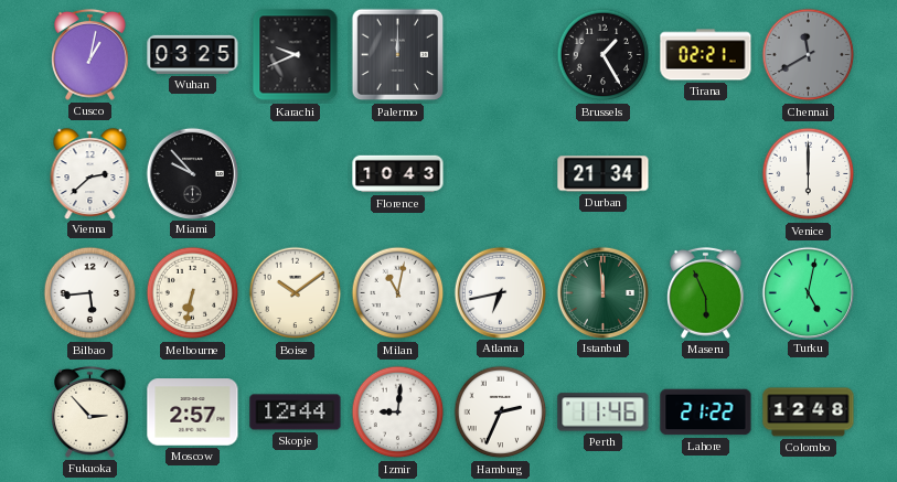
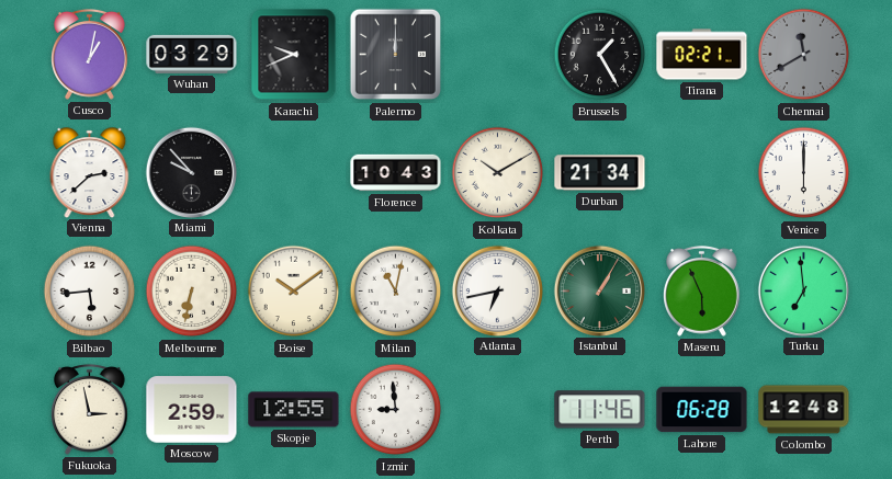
Wuhan: 03:25 -> 03:29 (192, 54)
Kolkata: none -> 10:10 (498, 173)
Istanbul: 11:59 -> 1:05 (599, 290)
Turku: 5:02 -> 6:59 (803, 290)
Fukuoka: 2:53 -> 2:58 (90, 409)
Moscow: 2:57 -> 2:59 (192, 410)
Skopje: 12:44 -> 12:55 (294, 410)
Izmir: 9:01 -> 8:59 (396, 410)
Hamburg: 2:34 -> none (501, 413)
Lahore: 21:22 -> 06:28 (702, 410)
